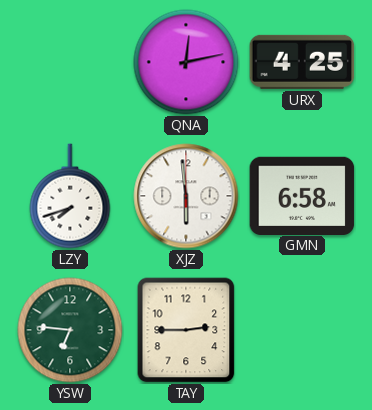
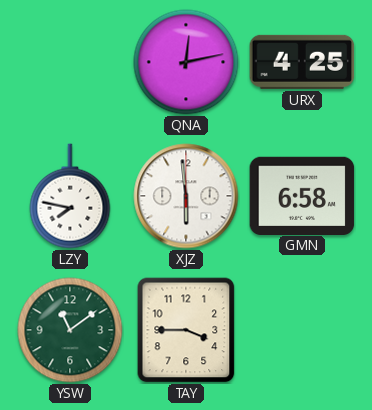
LZY: 7:42 -> 7:47 (70, 196)
YSW: 6:46 -> 11:09 (70, 330)
TAY: 2:45 -> 3:45 (186, 330)
